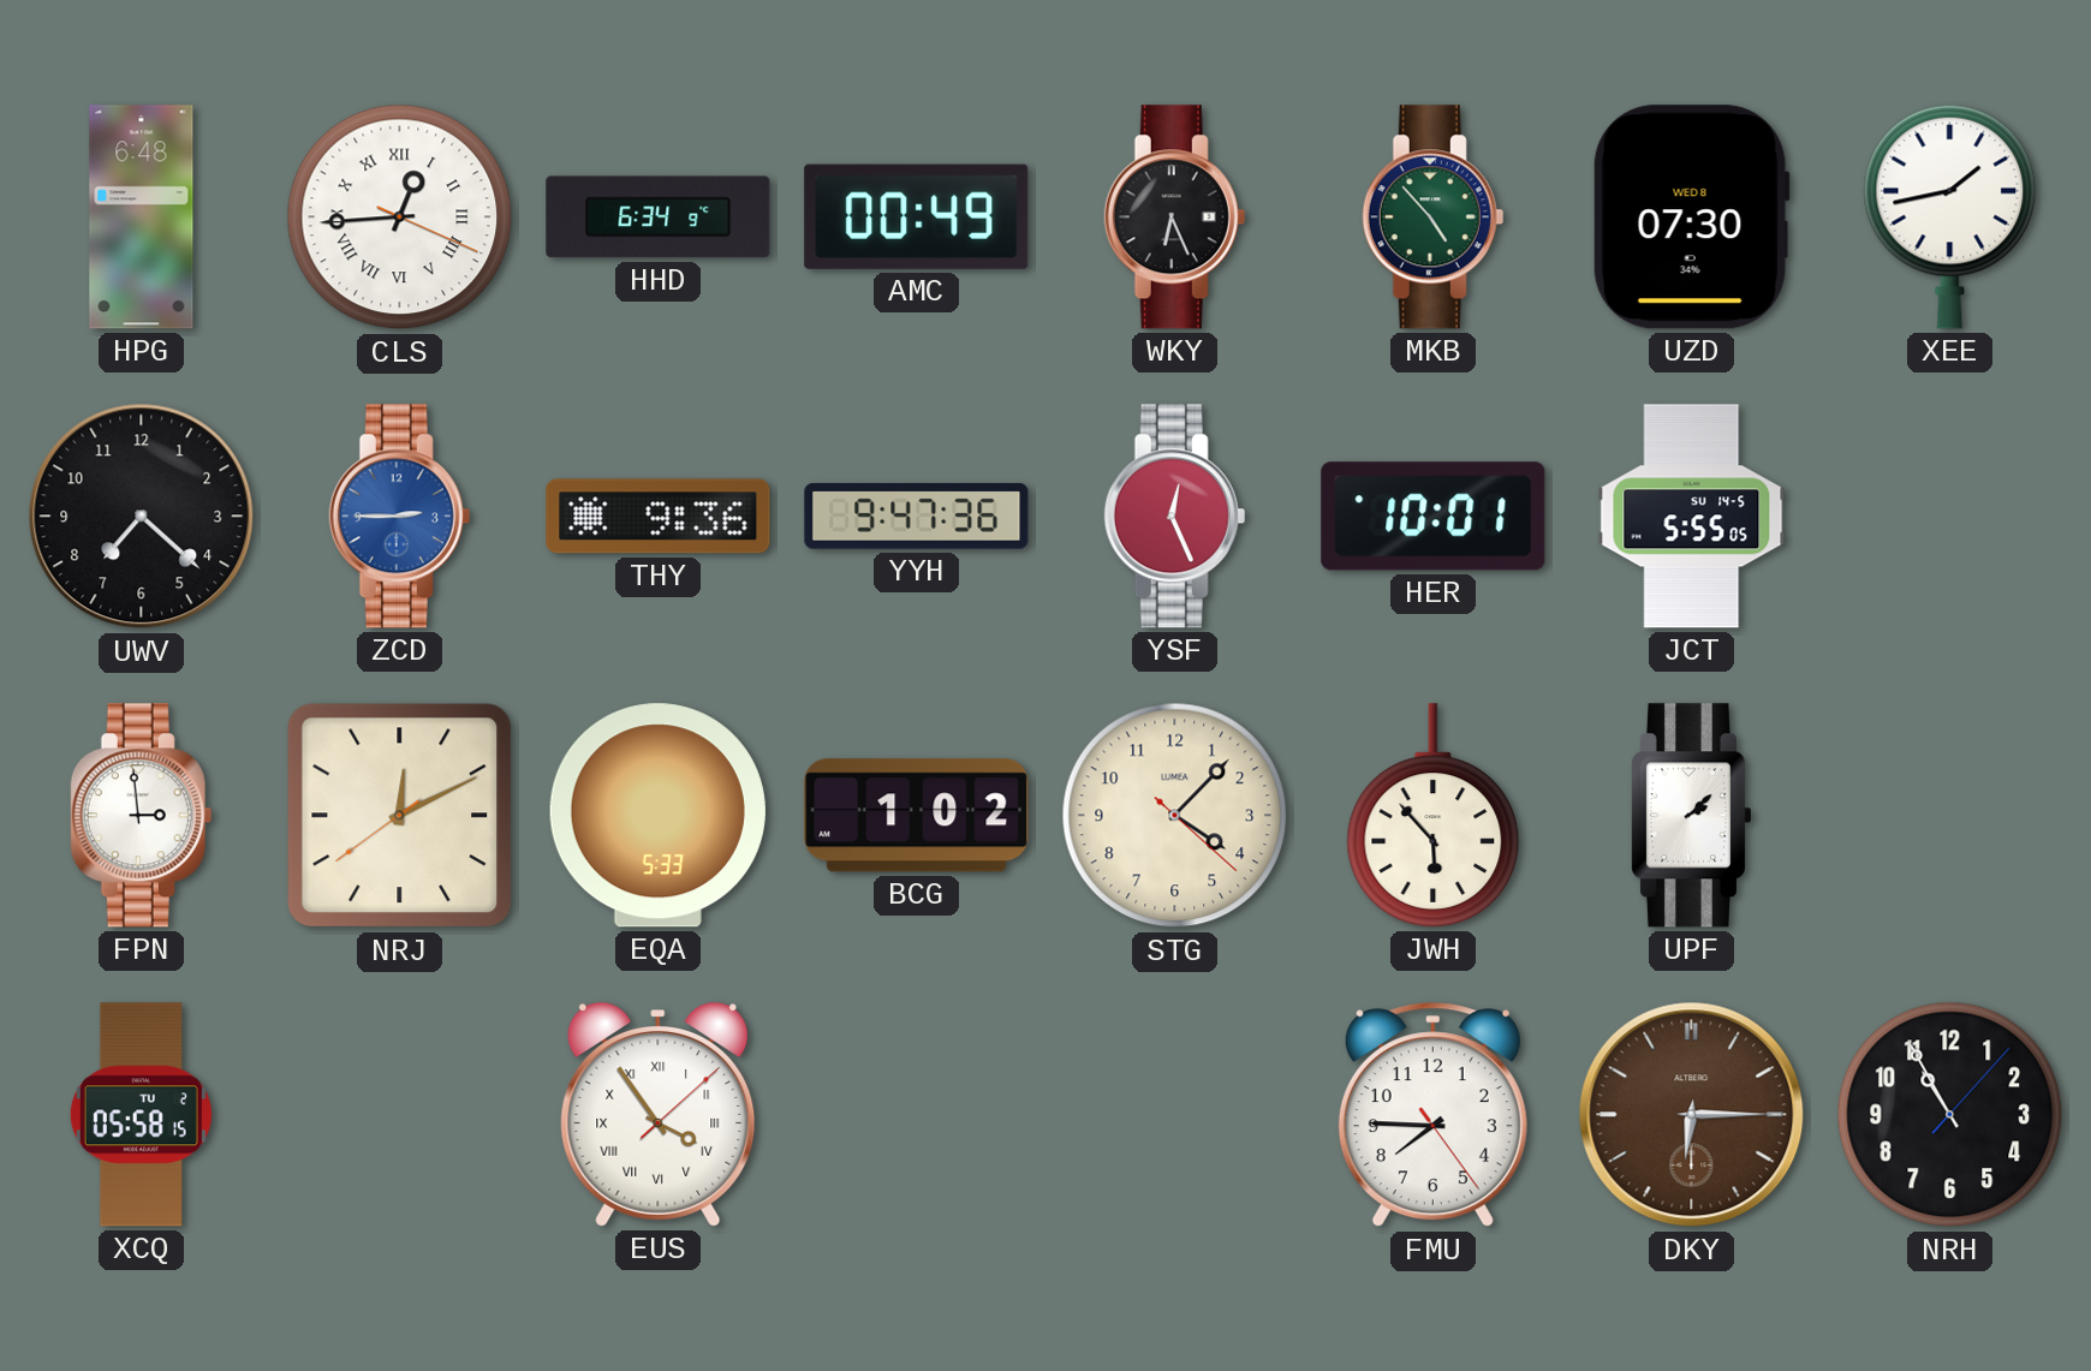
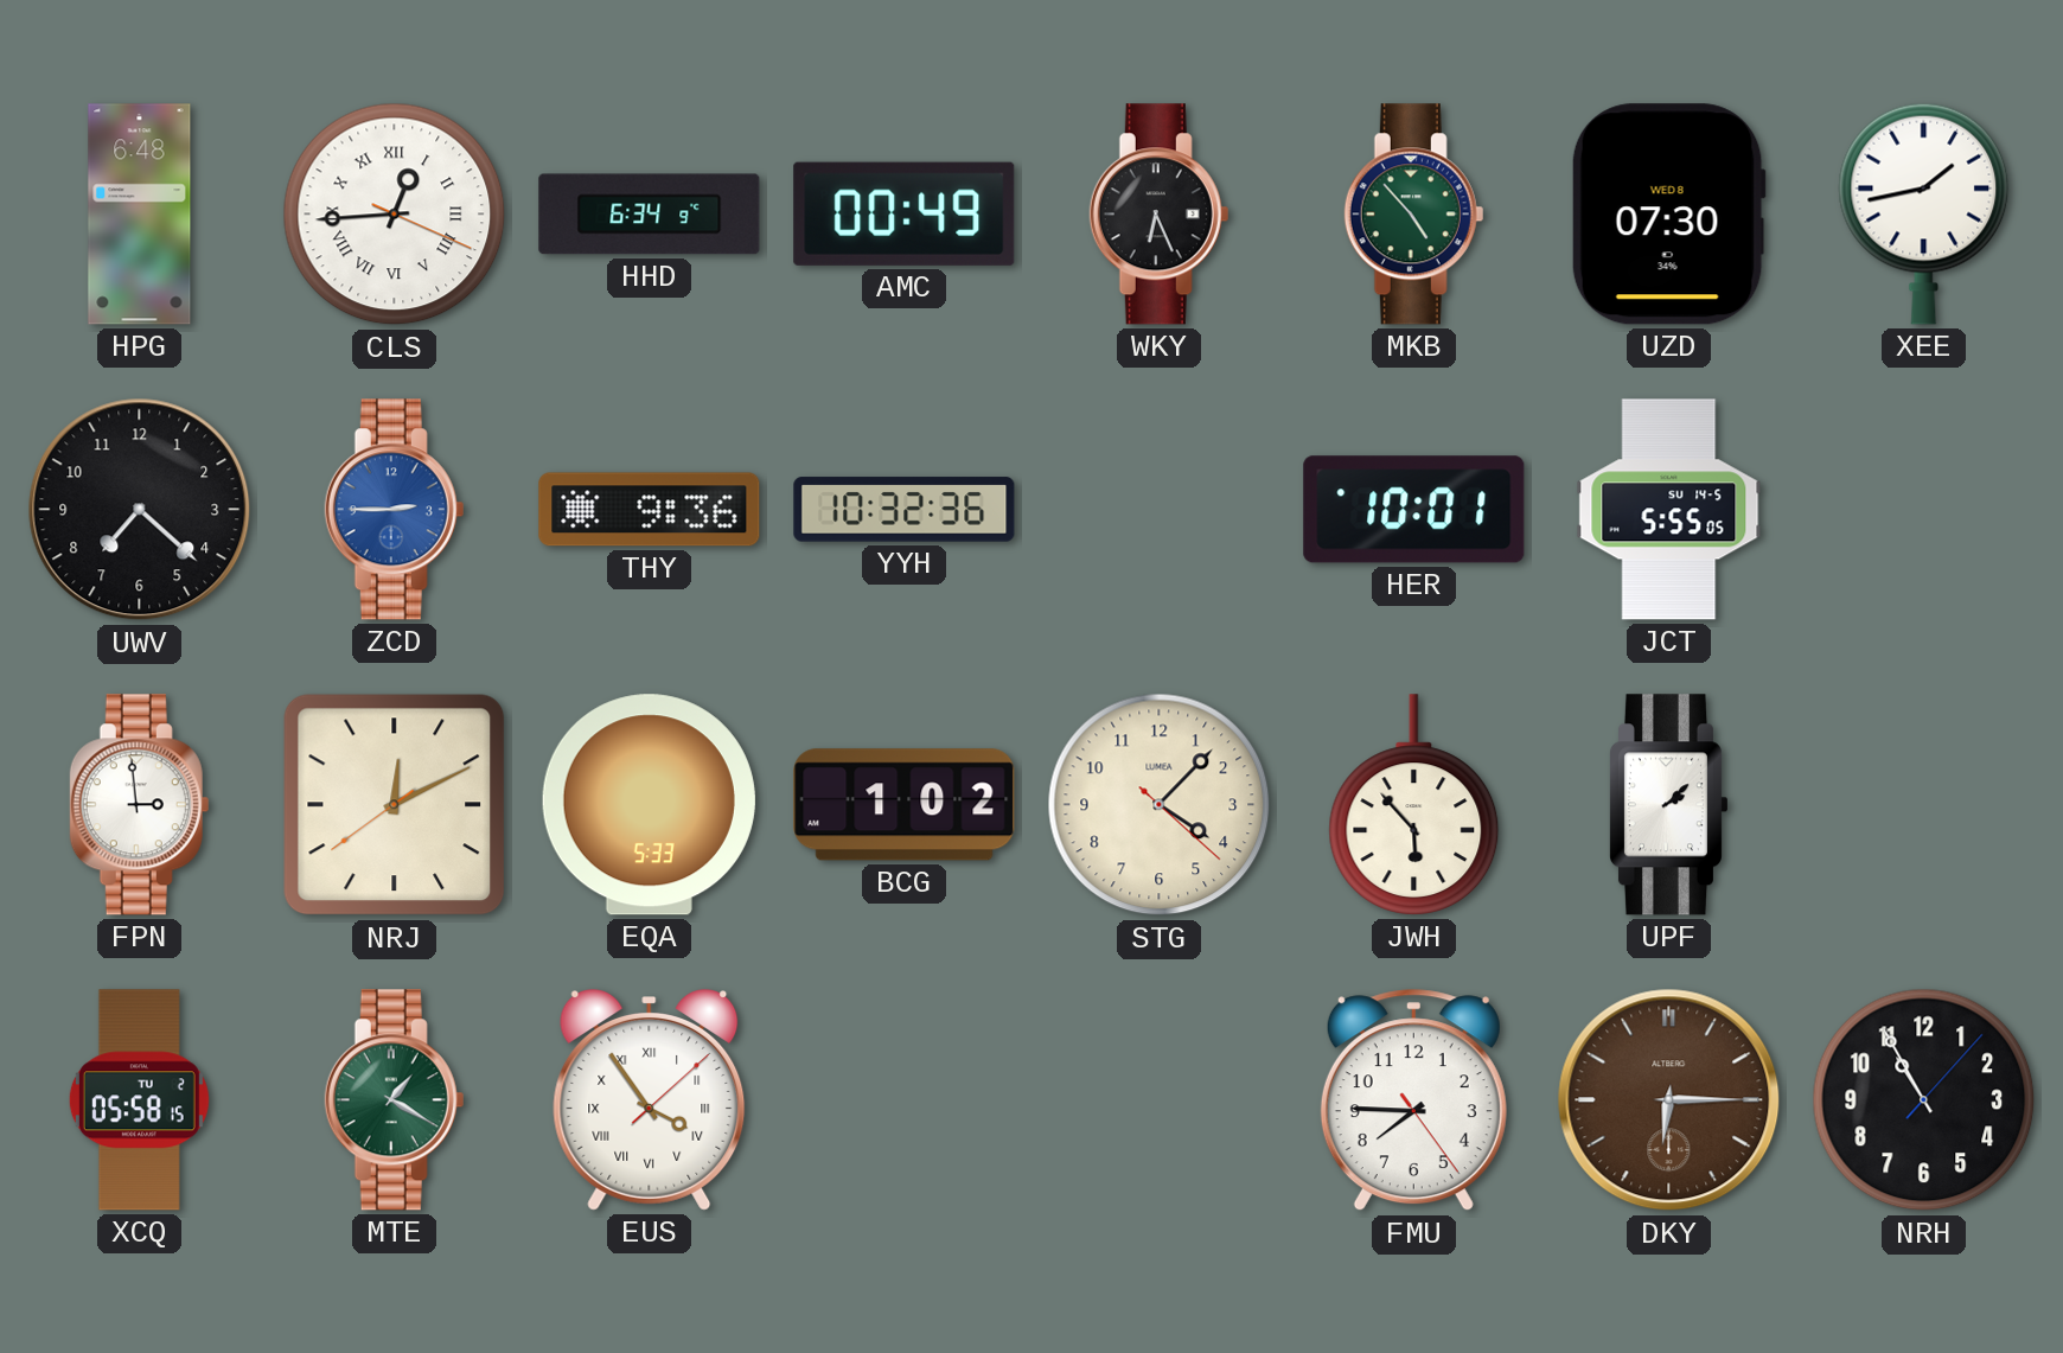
YYH: 9:47 -> 10:32 (905, 510)
YSF: 12:26 -> none (1175, 517)
MTE: none -> 1:20 (395, 1100)
